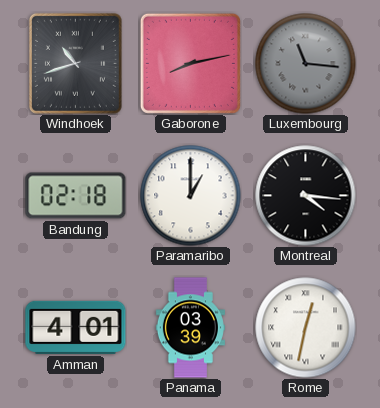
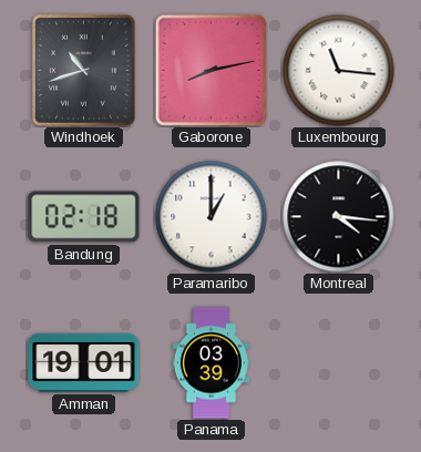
Luxembourg dial: grey -> white (339, 71)
Amman: 4:01 -> 19:01 (84, 362)
Rome: 12:32 -> none (306, 328)
